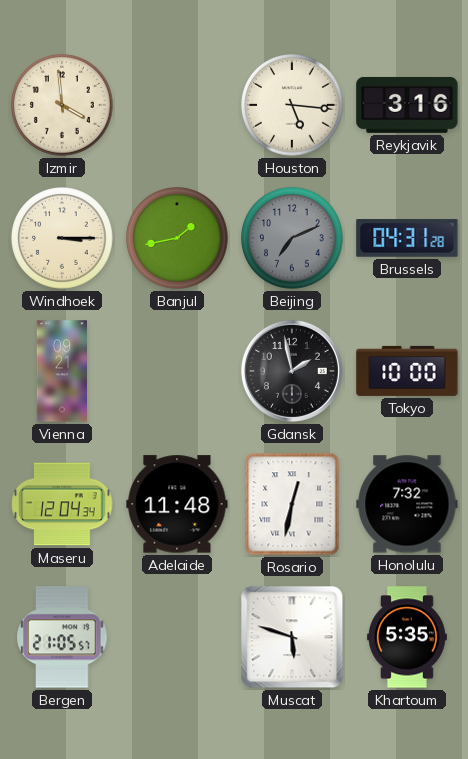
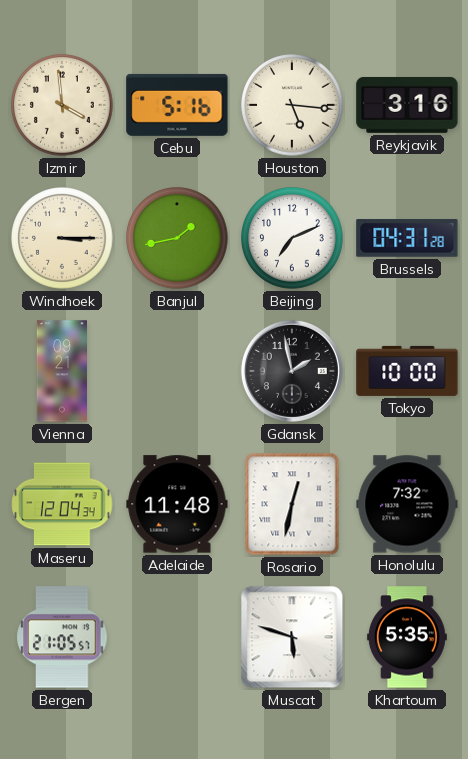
Cebu: none -> 5:16 (177, 105)
Beijing dial: grey -> white (292, 238)
